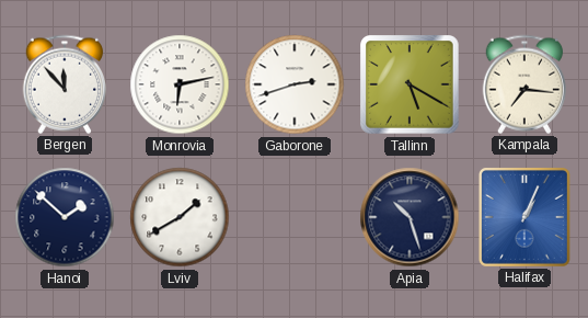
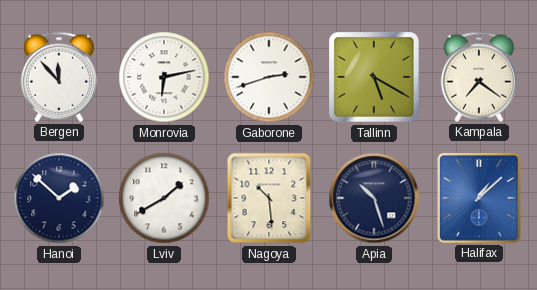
Kampala: 7:16 -> 7:21 (479, 77)
Nagoya: none -> 10:29 (269, 198)
Halifax: 1:04 -> 1:08 (479, 198)
